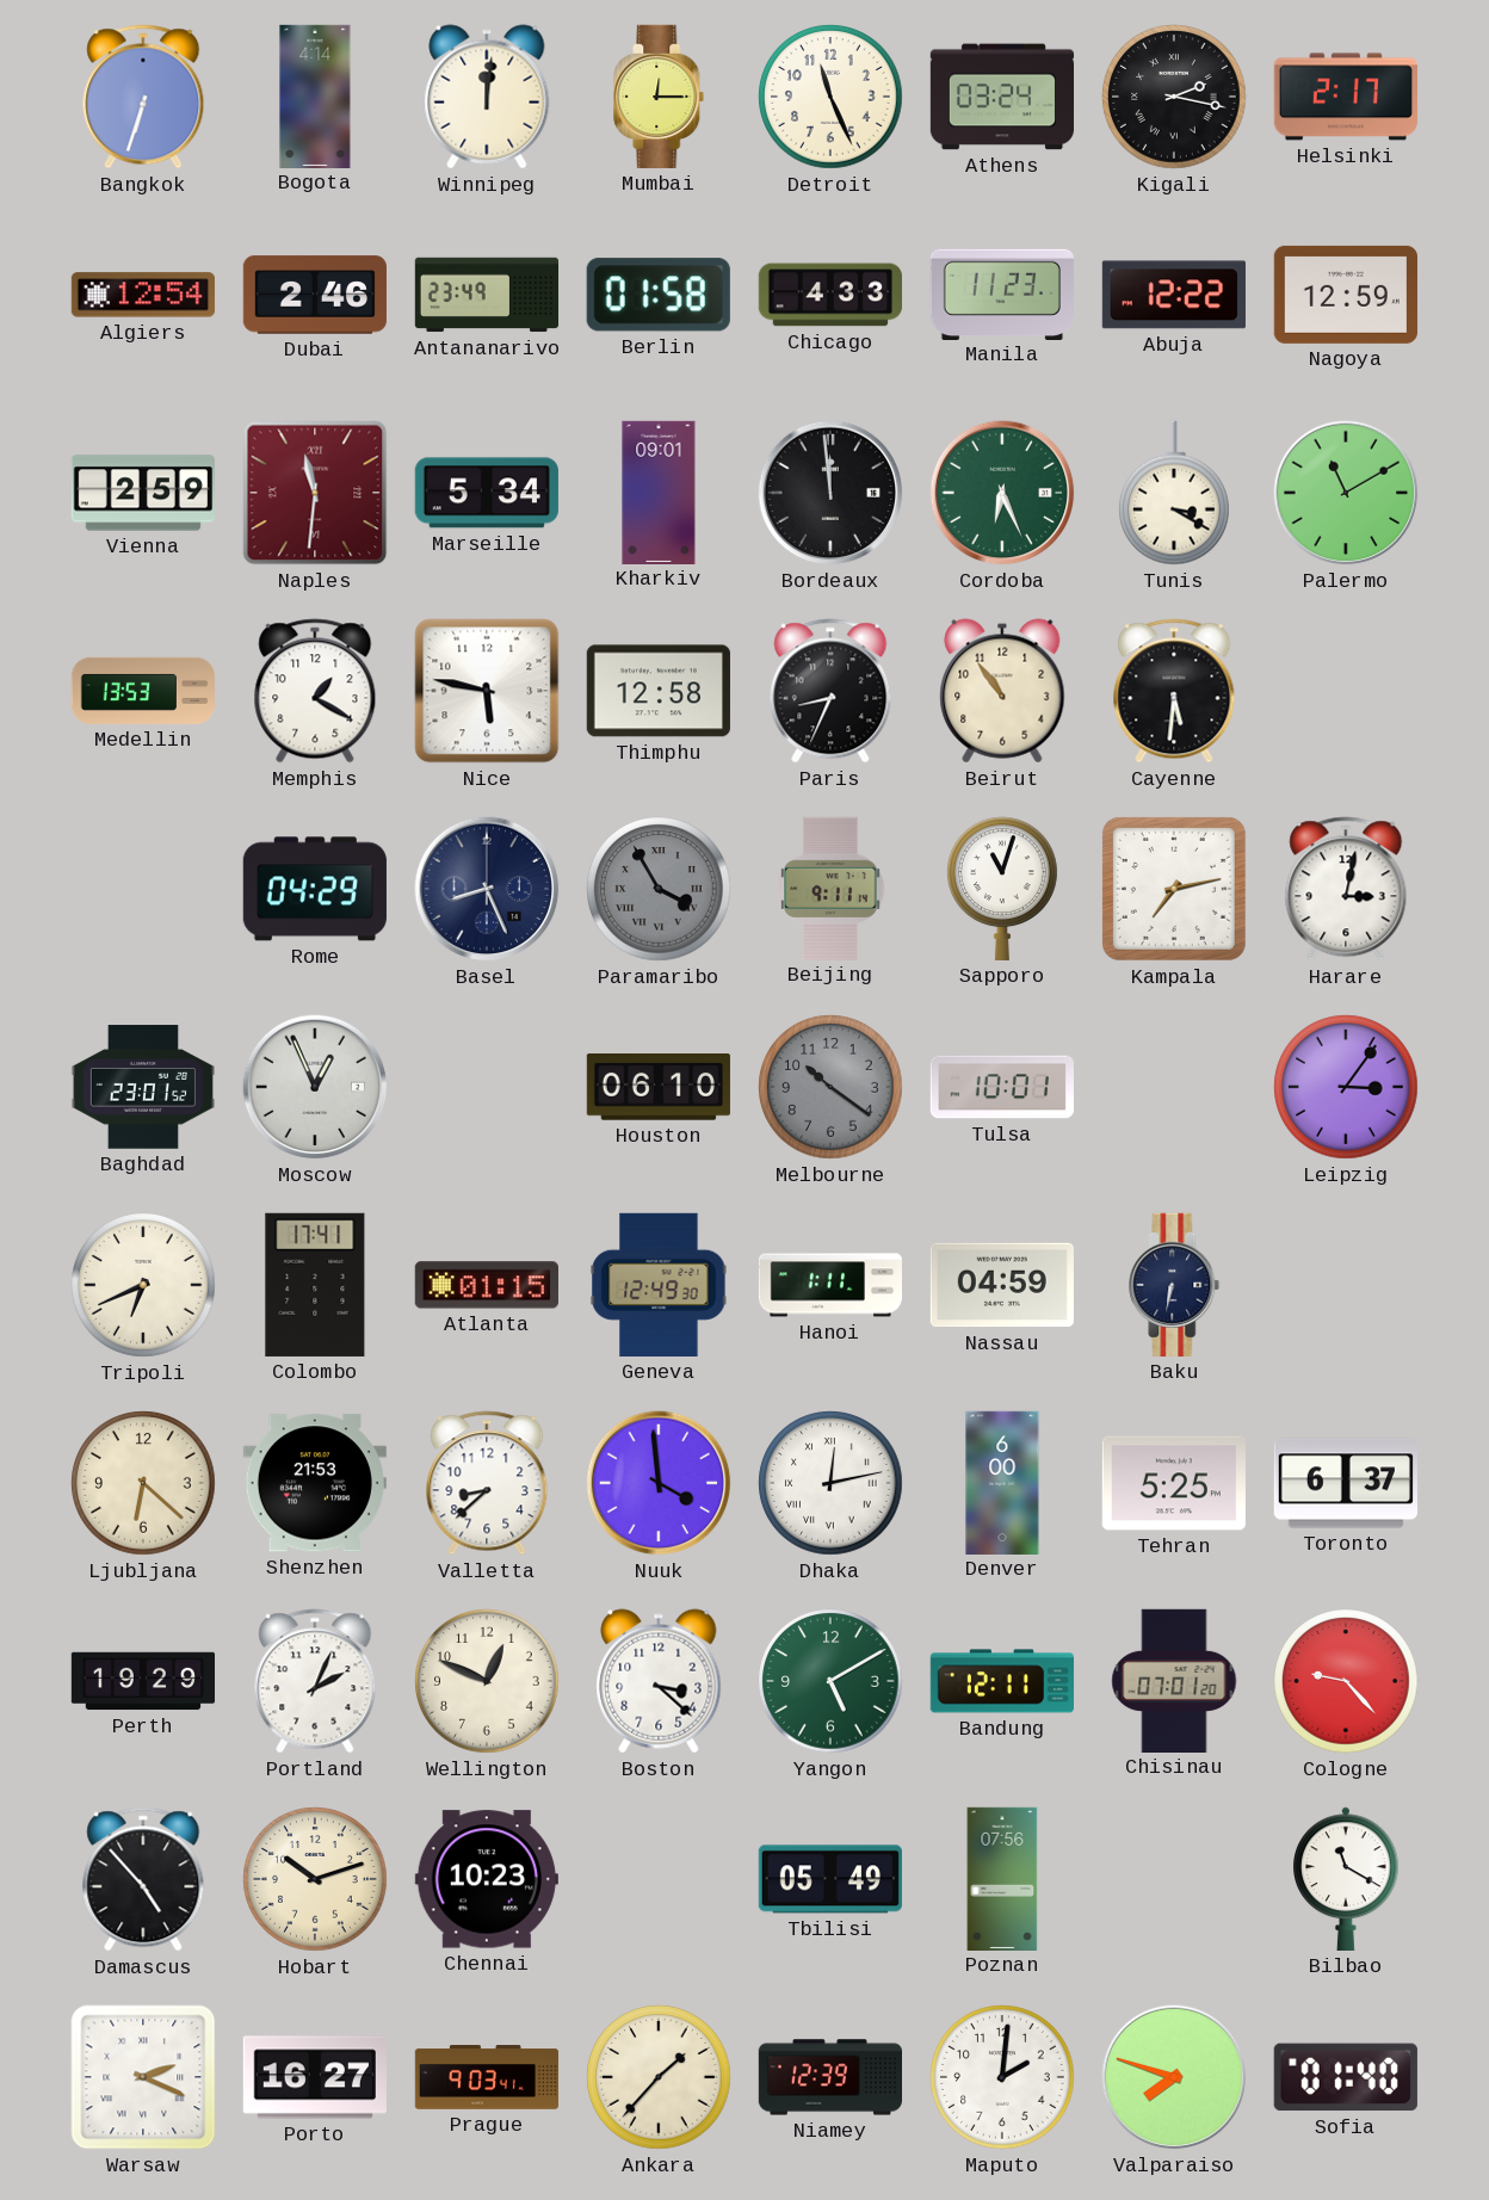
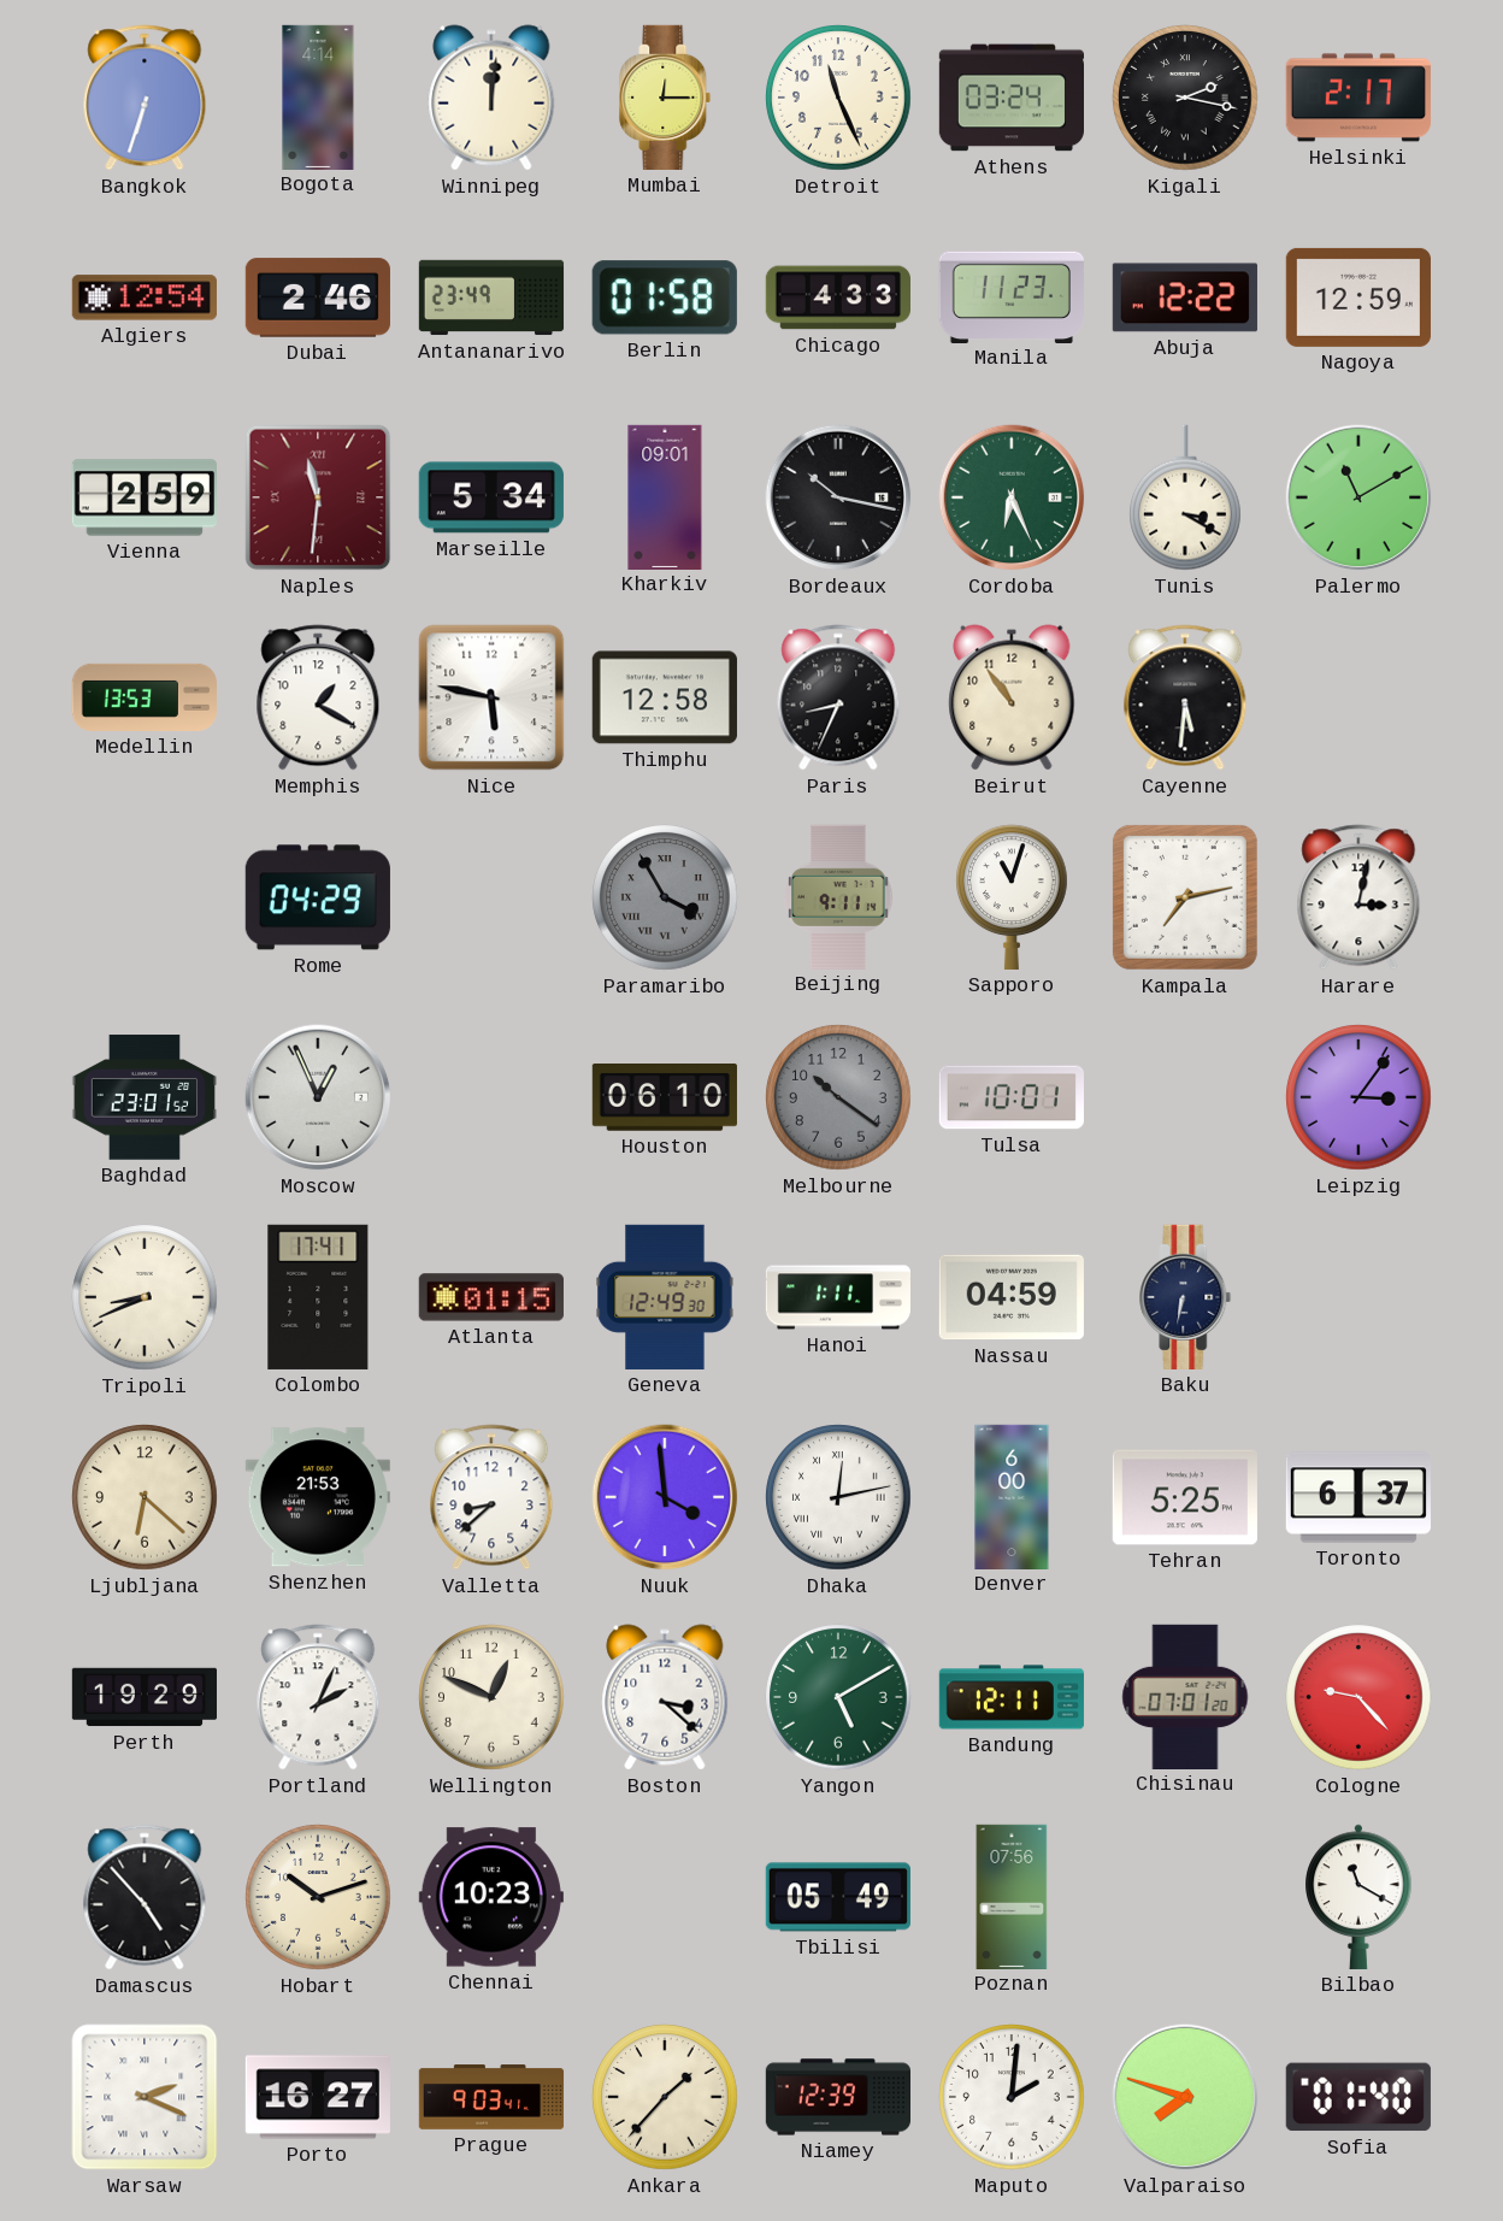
Bordeaux: 11:59 -> 10:17 (838, 497)
Basel: 8:26 -> none (487, 889)
Tripoli: 6:41 -> 8:41 (145, 1297)
